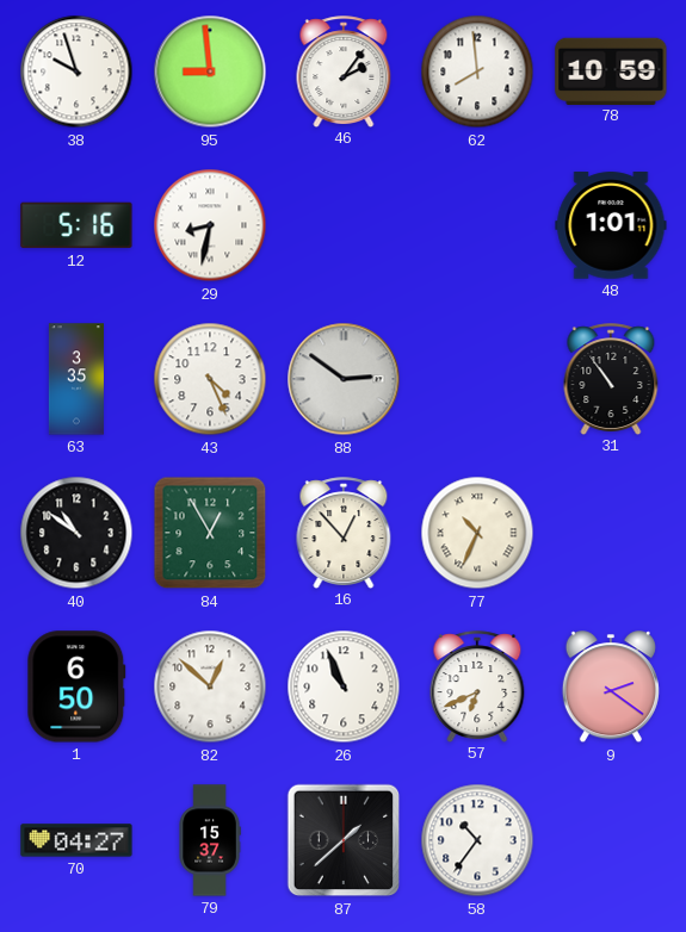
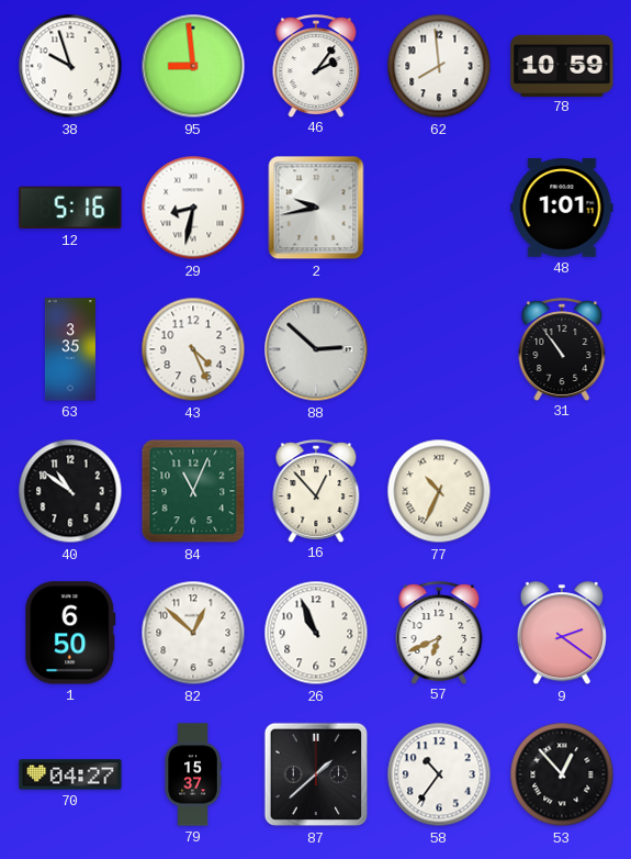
2: none -> 9:43 (316, 208)
88: 2:51 -> 2:52 (316, 349)
84: 12:55 -> 11:04 (193, 491)
53: none -> 12:53 (562, 774)
